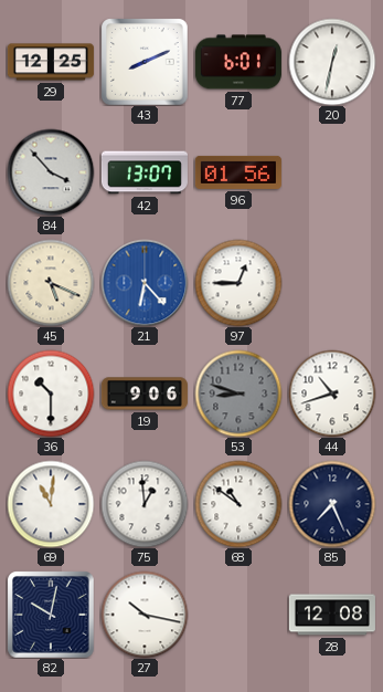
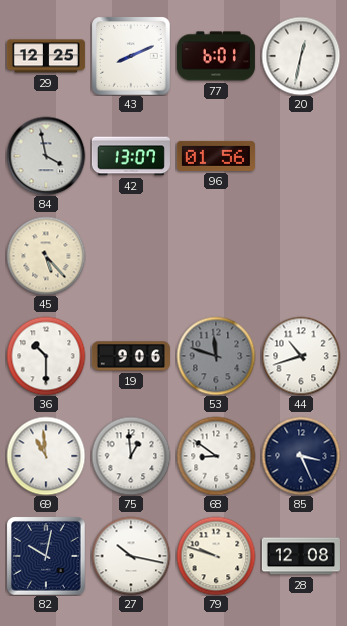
84: 3:53 -> 3:58 (46, 156)
45: 5:19 -> 5:23 (46, 256)
21: 6:23 -> none (145, 283)
97: 12:45 -> none (238, 283)
53: 8:48 -> 11:48 (216, 356)
69: 11:01 -> 10:59 (46, 456)
68: 10:51 -> 8:51 (216, 456)
85: 7:26 -> 3:26 (301, 456)
79: none -> 9:48 (216, 556)
